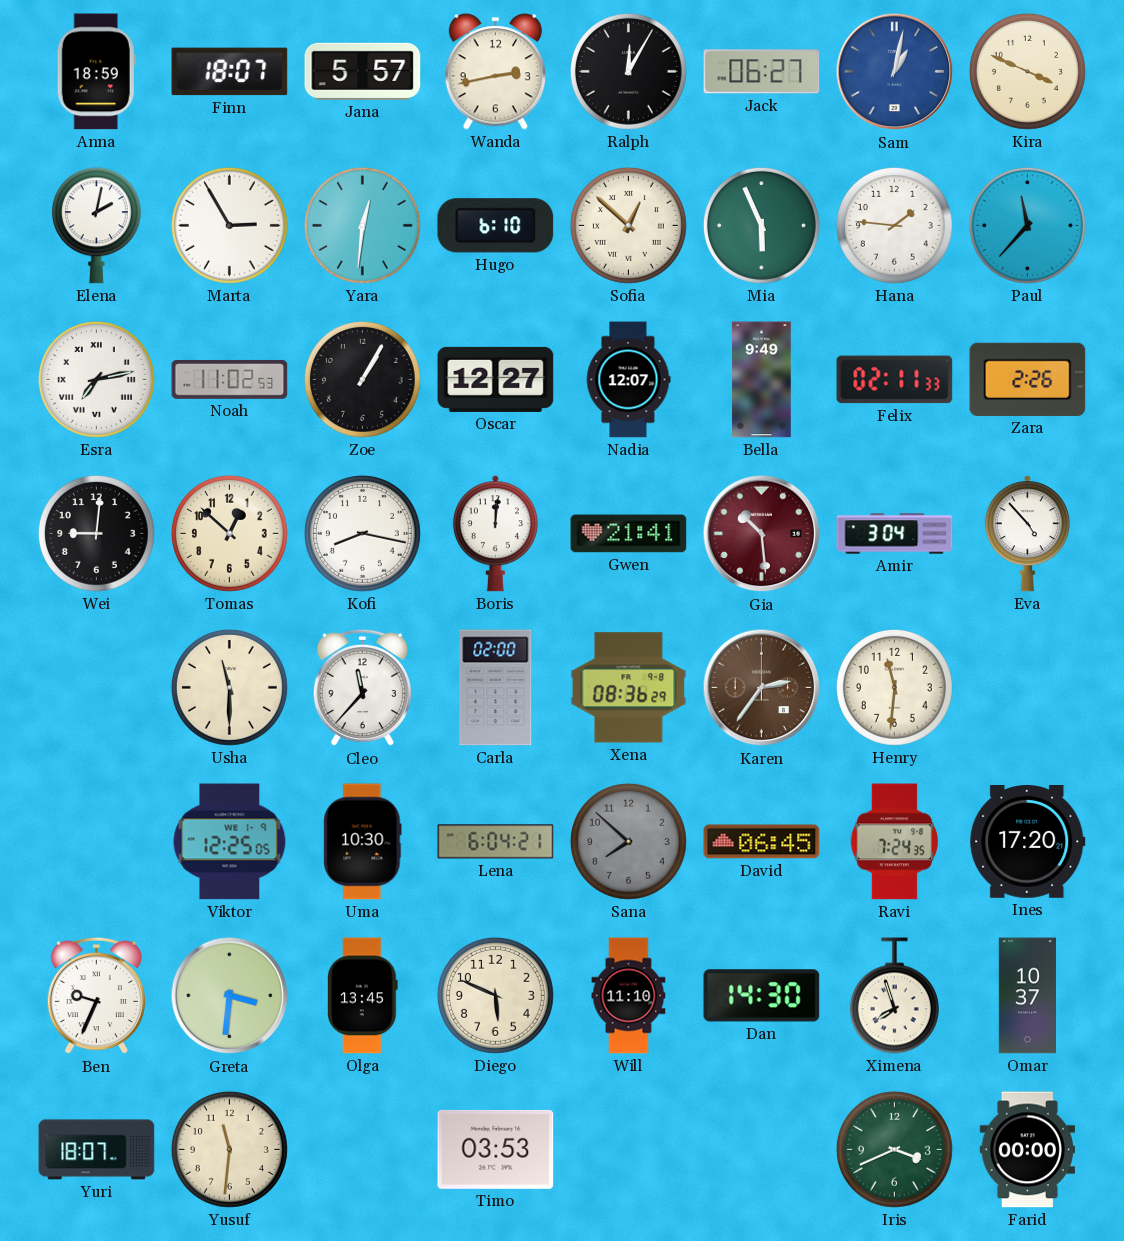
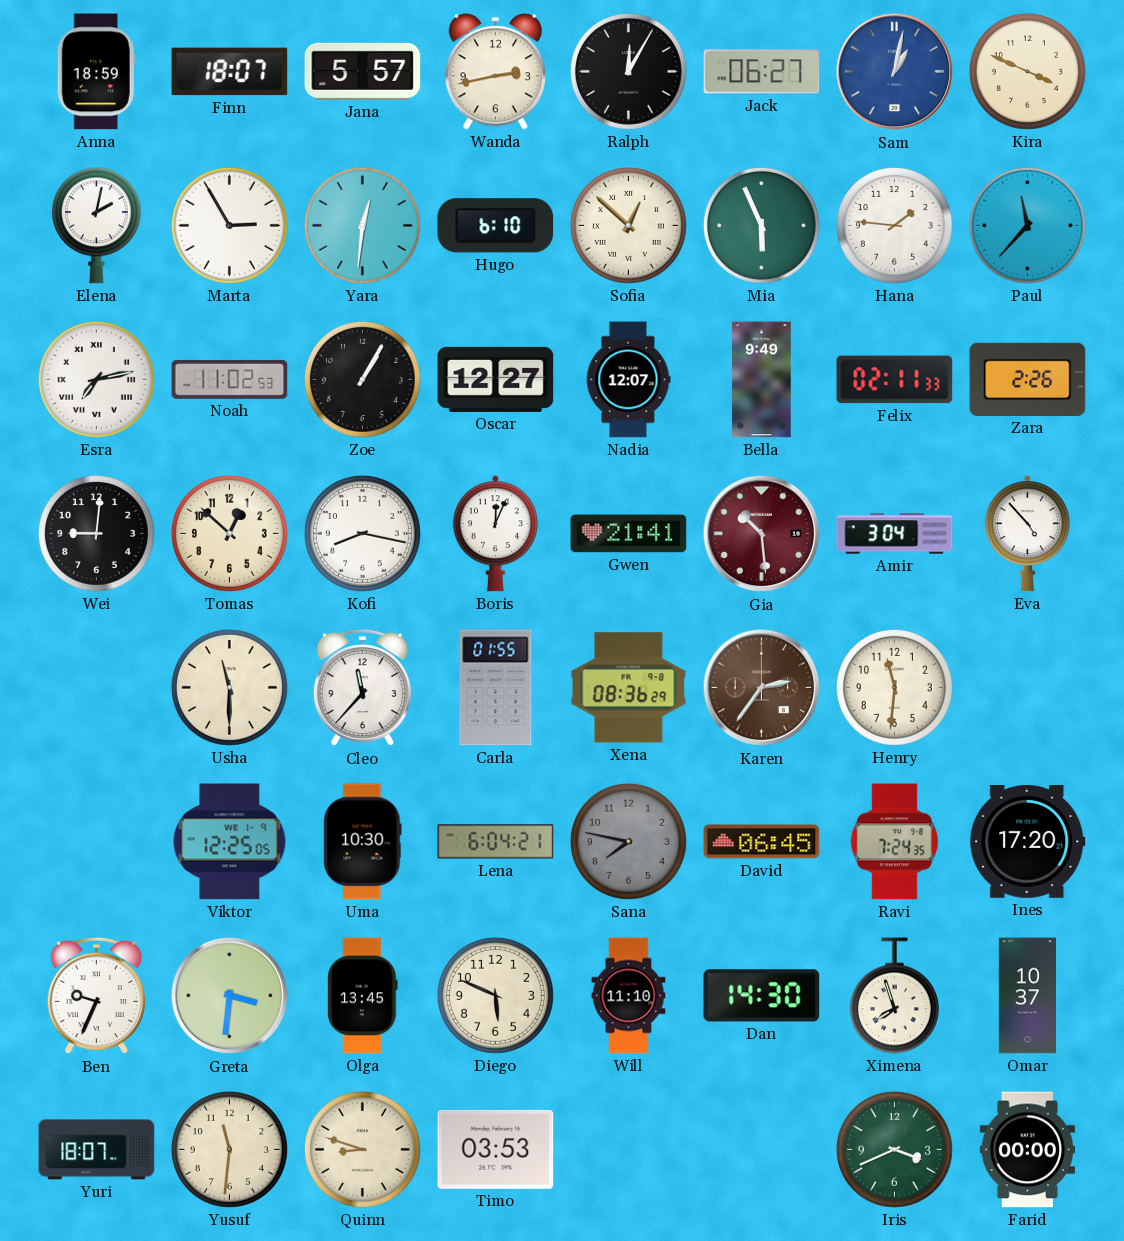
Boris: 12:01 -> 12:04 (495, 534)
Carla: 02:00 -> 01:55 (496, 688)
Sana: 7:52 -> 7:47 (628, 841)
Quinn: none -> 8:48 (362, 1149)
